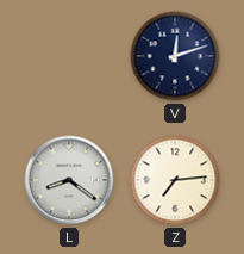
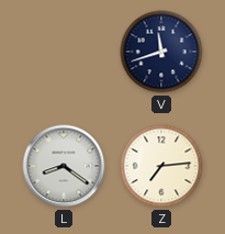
V: 12:12 -> 11:42 (161, 52)
